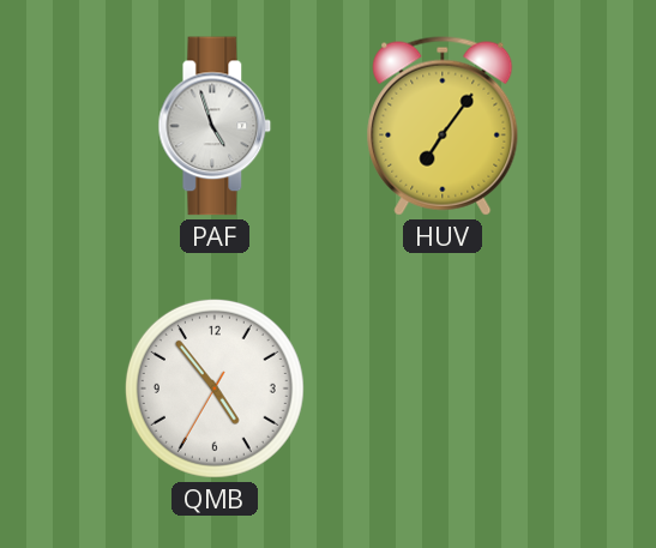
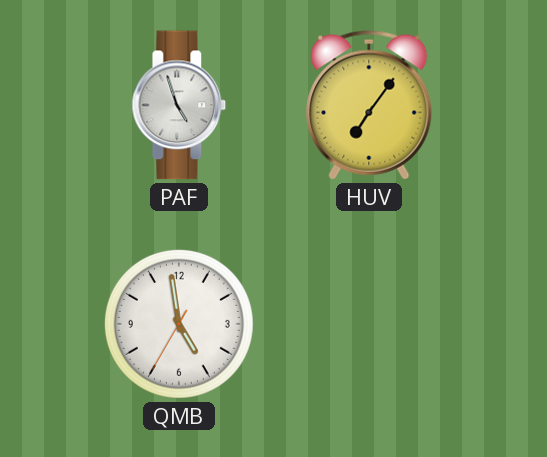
QMB: 4:53 -> 4:58 (179, 324)
